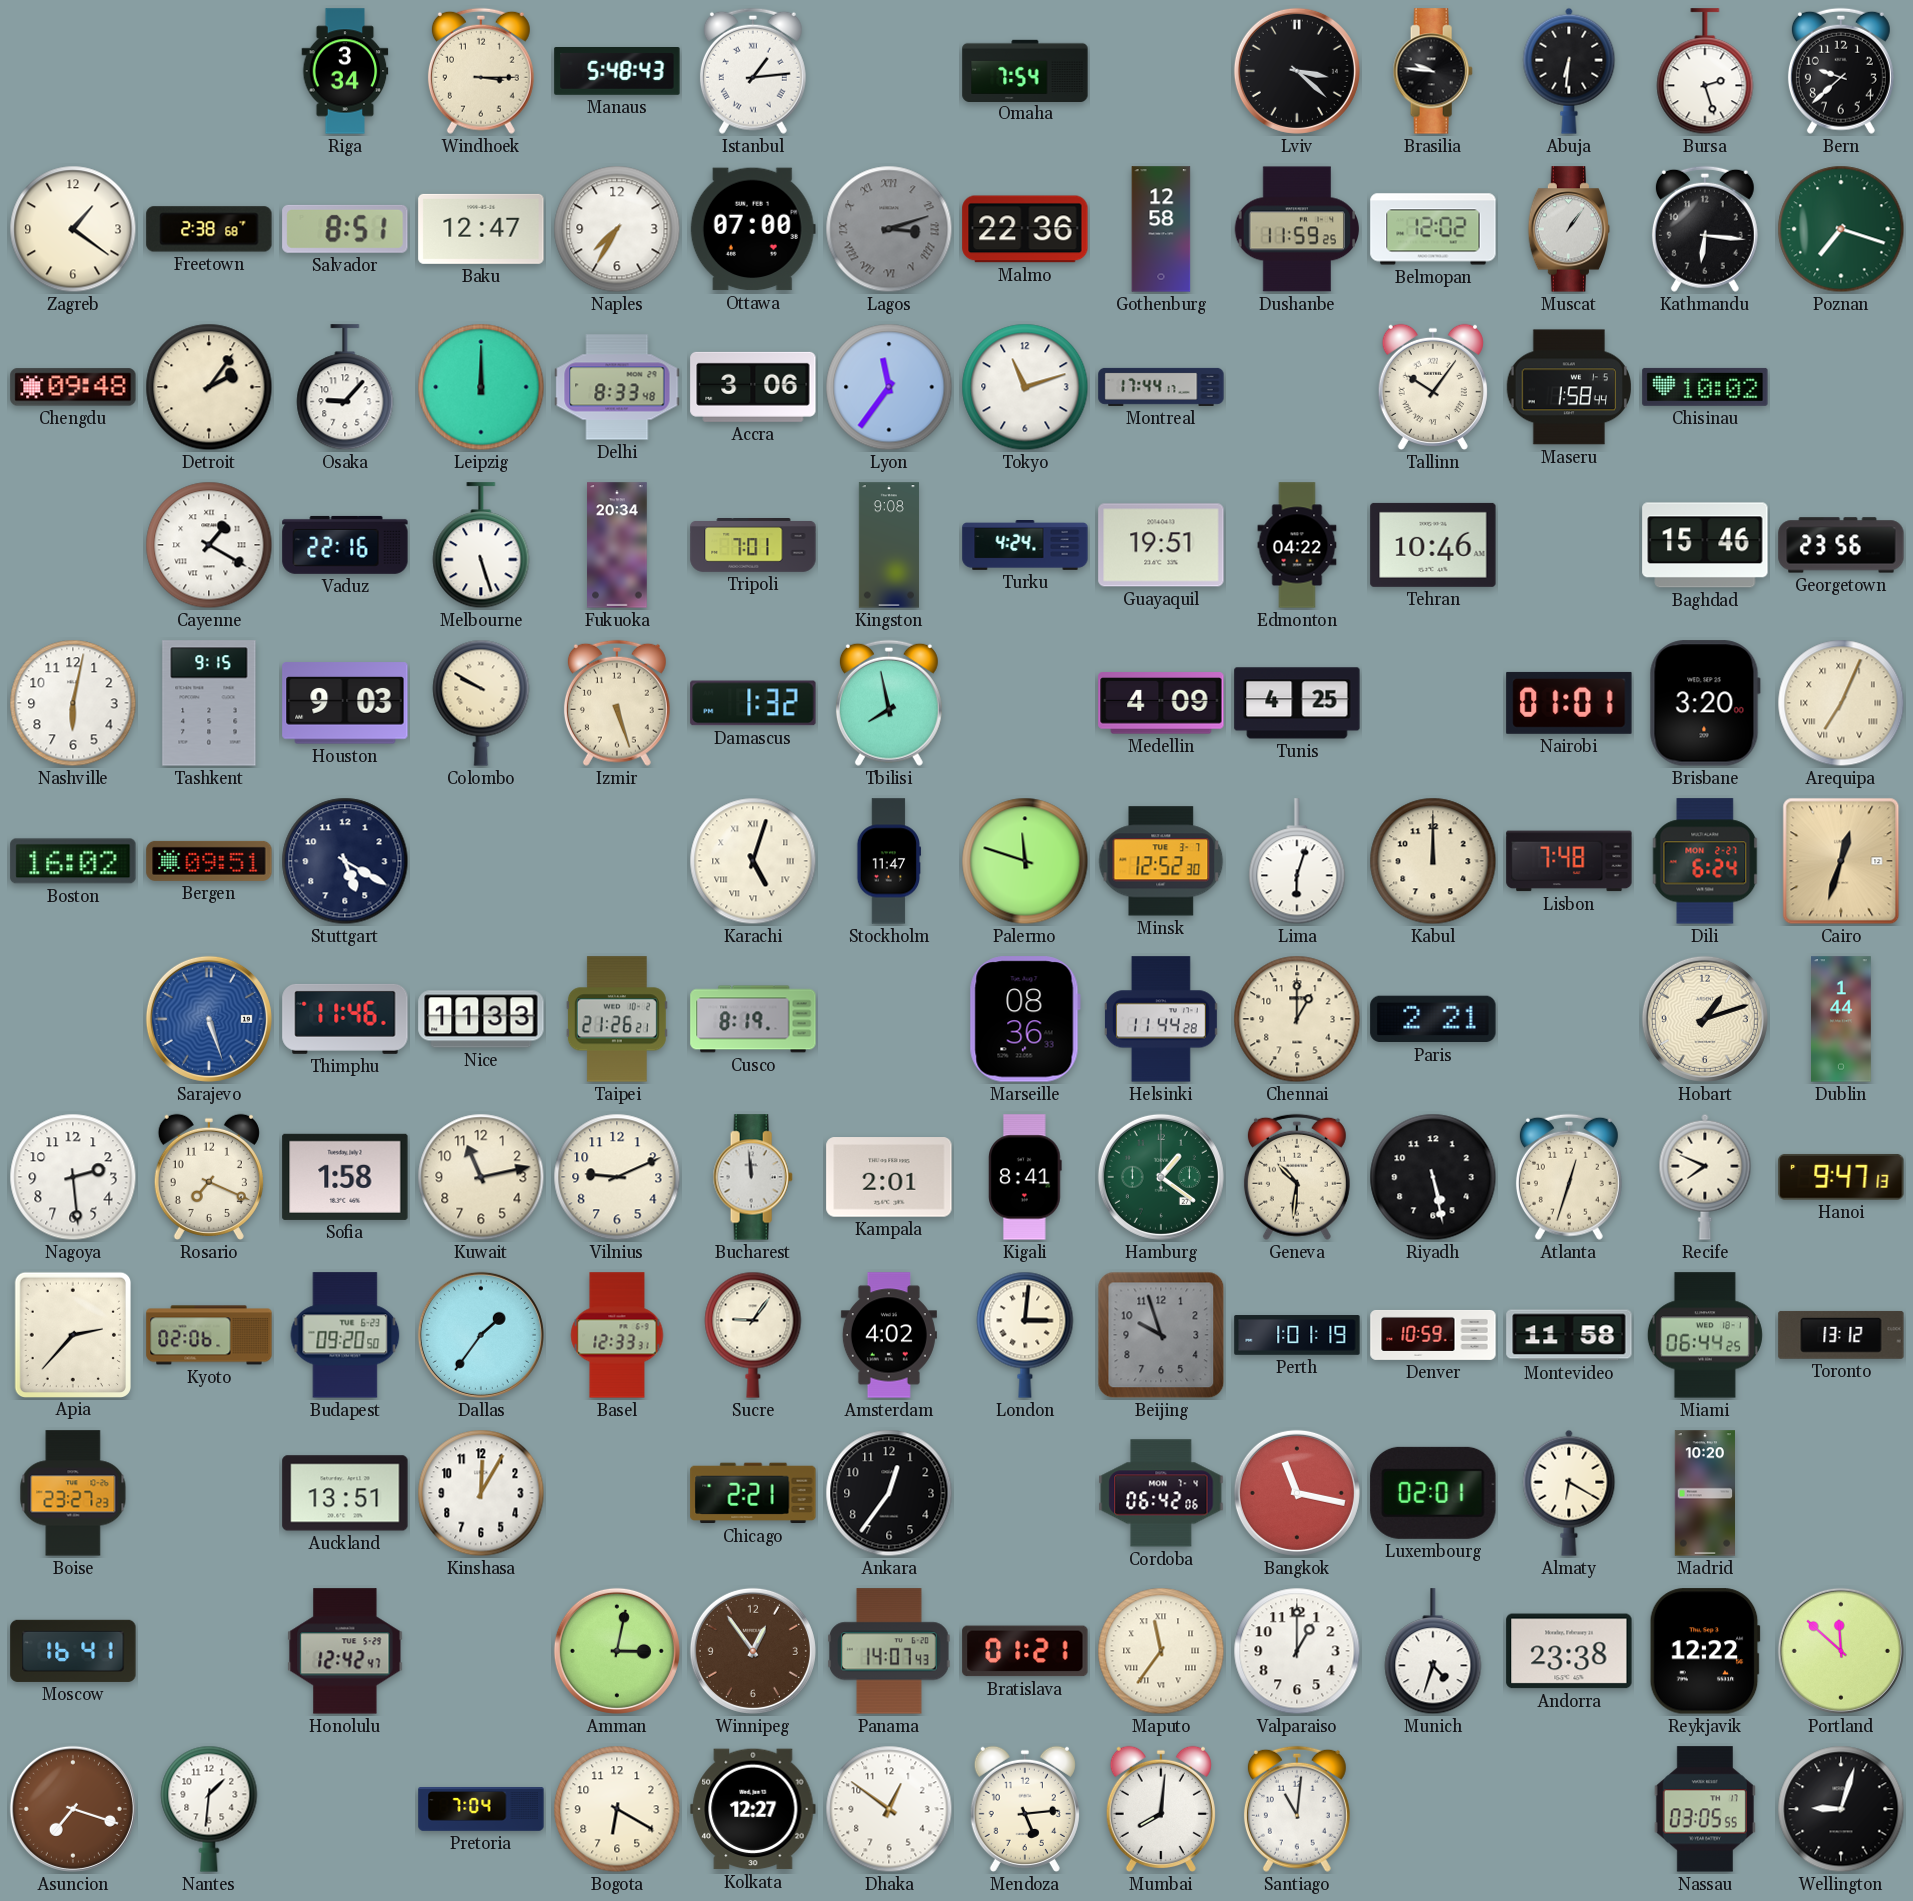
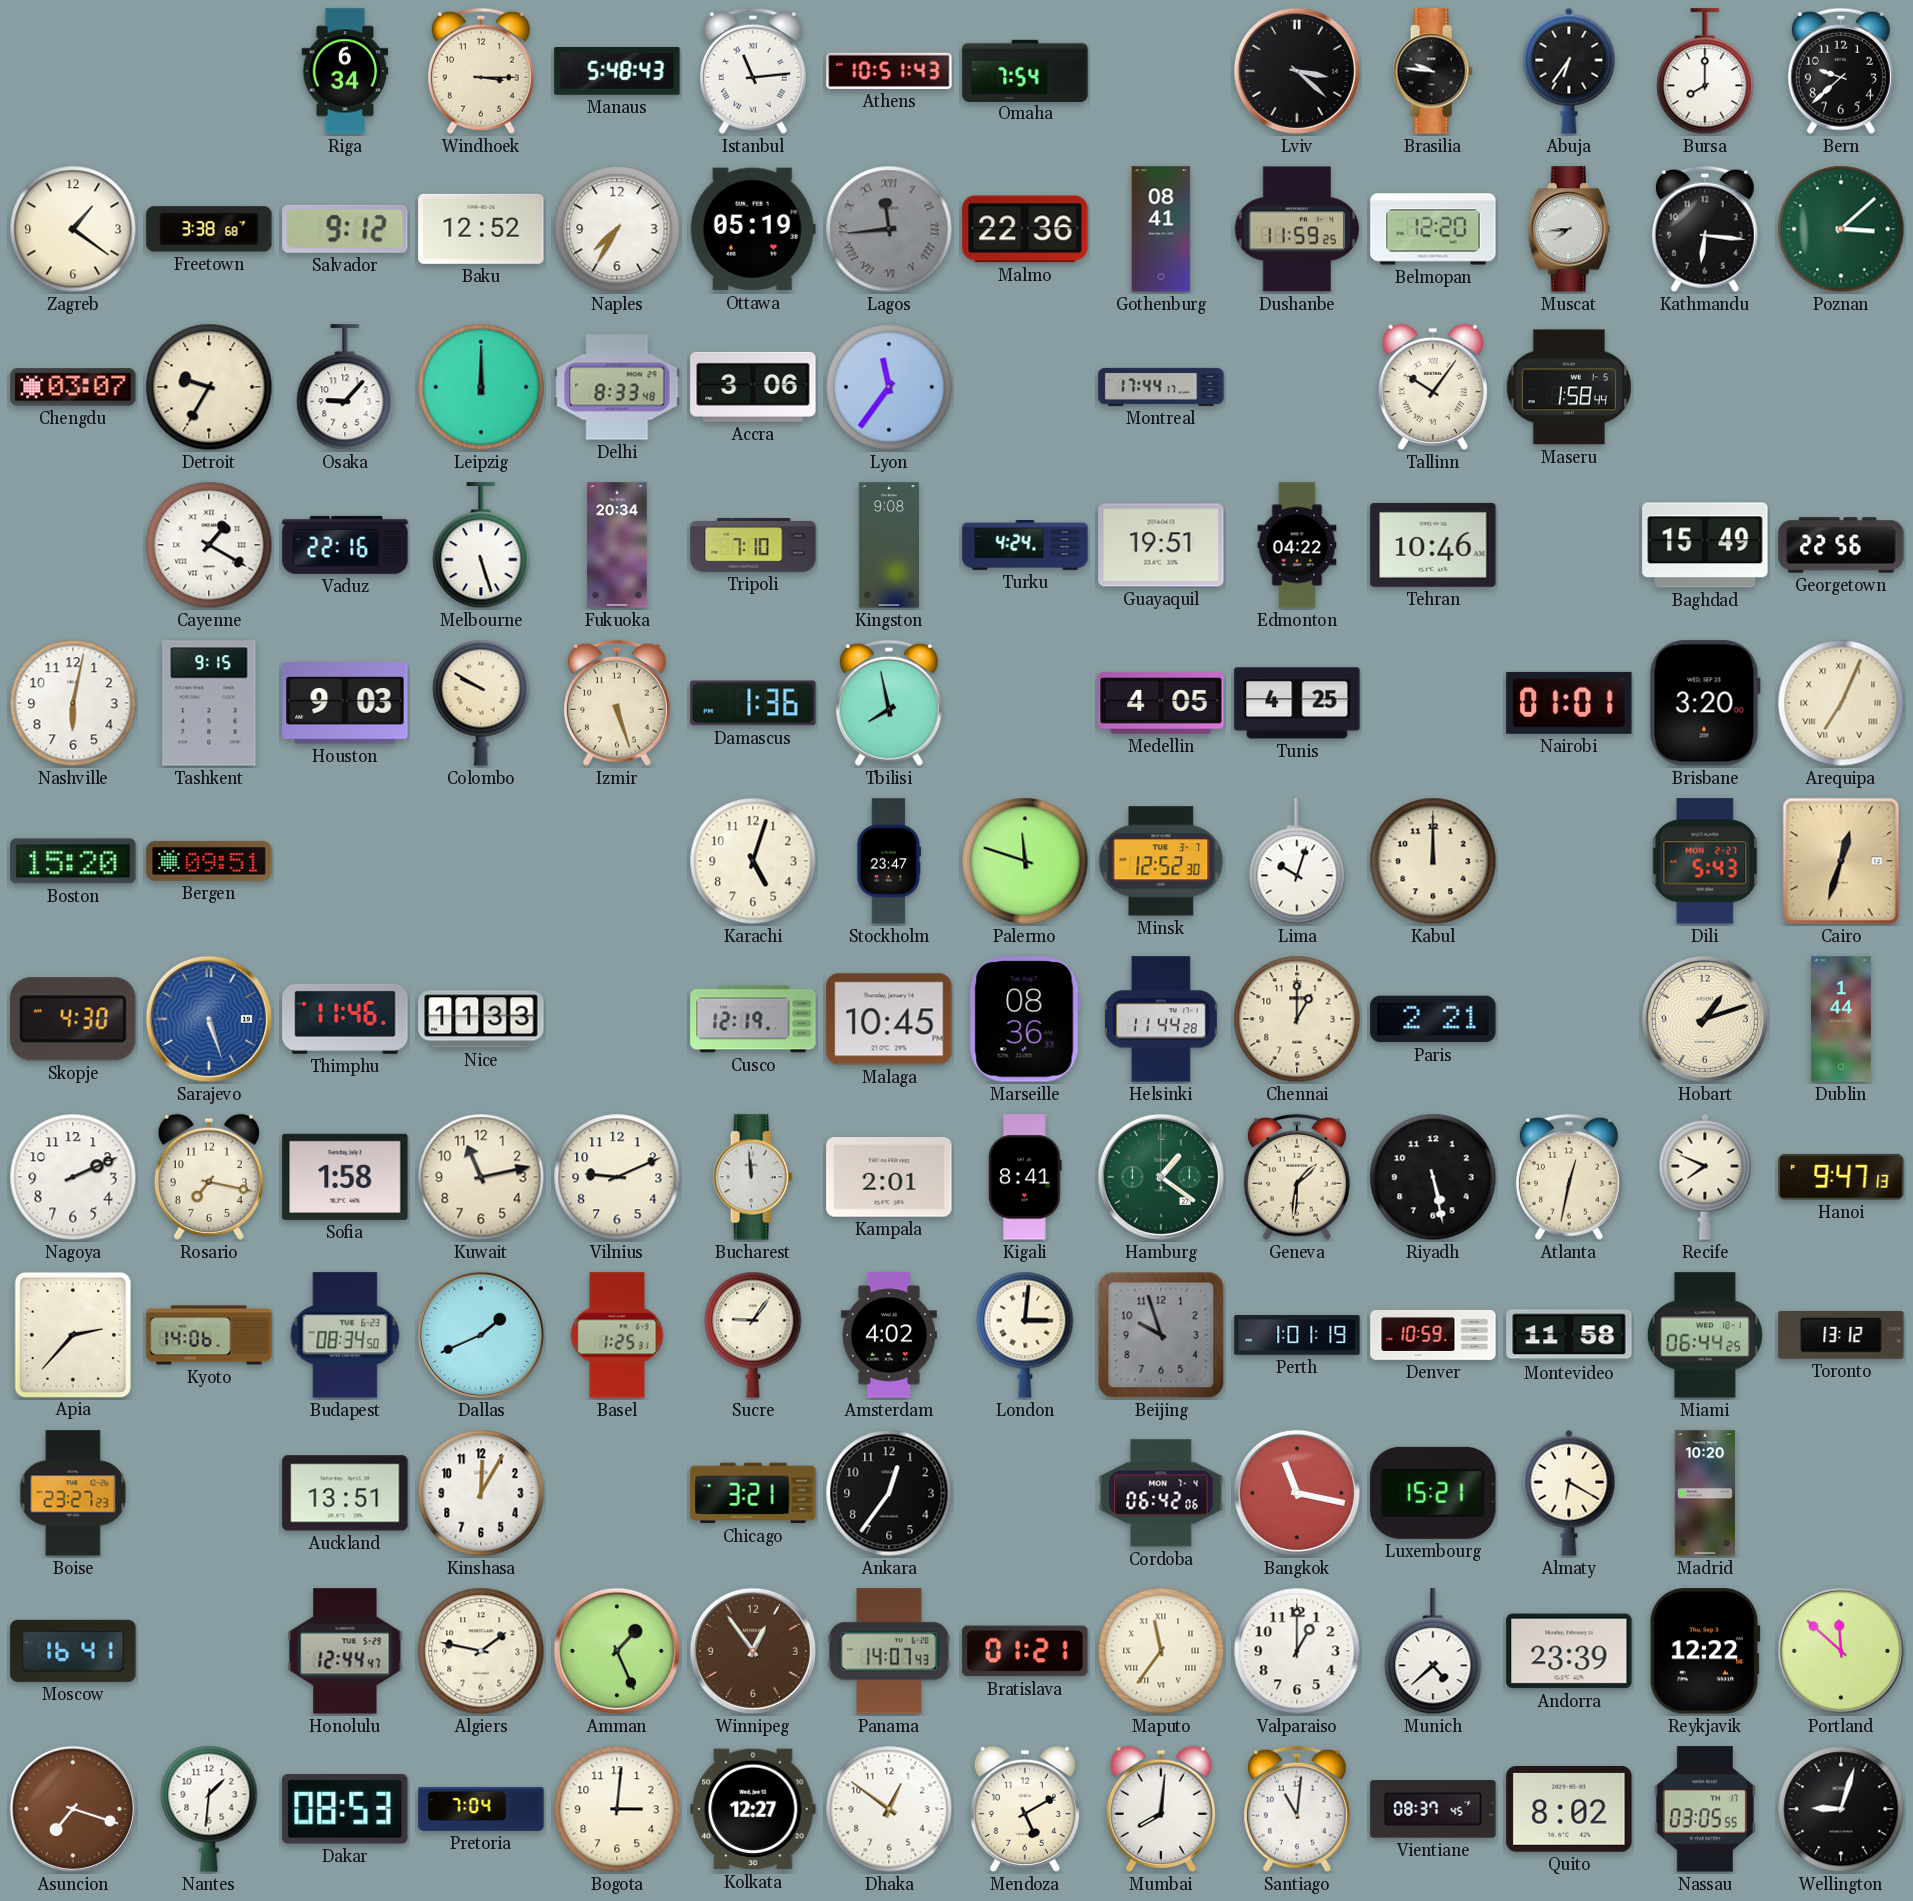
Riga: 3:34 -> 6:34 (345, 71)
Istanbul: 1:14 -> 11:14 (753, 71)
Athens: none -> 10:51 (889, 71)
Abuja: 6:31 -> 6:36 (1569, 71)
Bursa: 2:27 -> 8:00 (1705, 72)
Freetown: 2:38 -> 3:38 (209, 229)
Salvador: 8:51 -> 9:12 (345, 229)
Baku: 12:47 -> 12:52 (481, 229)
Ottawa: 07:00 -> 05:19 (753, 229)
Lagos: 3:12 -> 11:44 (889, 229)
Gothenburg: 12:58 -> 08:41 (1161, 229)
Belmopan: 12:02 -> 12:20 (1433, 229)
Muscat: 1:06 -> 7:44 (1569, 229)
Poznan: 7:18 -> 3:08 (1841, 229)
Chengdu: 09:48 -> 03:07 (73, 387)
Detroit: 2:06 -> 9:35 (209, 387)
Tokyo: 11:12 -> none (1025, 387)
Chisinau: 10:02 -> none (1705, 387)
Tripoli: 7:01 -> 7:10 (753, 546)
Baghdad: 15:46 -> 15:49 (1705, 545)
Georgetown: 23:56 -> 22:56 (1841, 545)
Damascus: 1:32 -> 1:36 (753, 703)
Medellin: 4:09 -> 4:05 (1161, 703)
Boston: 16:02 -> 15:20 (73, 861)
Stuttgart: 5:20 -> none (345, 861)
Karachi numerals: Roman -> Arabic (753, 861)
Stockholm: 11:47 -> 23:47 (888, 861)
Lima: 6:03 -> 10:03 (1297, 862)
Lisbon: 7:48 -> none (1569, 861)
Dili: 6:24 -> 5:43 (1705, 861)
Skopje: none -> 4:30 (73, 1019)
Taipei: 21:26 -> none (617, 1019)
Cusco: 8:19 -> 12:19 (753, 1019)
Malaga: none -> 10:45 (889, 1019)
Nagoya: 2:29 -> 2:11 (73, 1177)
Rosario: 7:19 -> 7:17 (209, 1177)
Geneva: 10:31 -> 1:31 (1297, 1177)
Atlanta: 12:33 -> 12:32 (1569, 1177)
Kyoto: 02:06 -> 14:06 (209, 1335)
Budapest: 09:20 -> 08:34 (345, 1335)
Dallas: 1:36 -> 1:41 (481, 1335)
Basel: 12:33 -> 1:25 (617, 1335)
Chicago: 2:21 -> 3:21 (753, 1493)
Luxembourg: 02:01 -> 15:21 (1433, 1493)
Honolulu: 12:42 -> 12:44 (345, 1651)
Algiers: none -> 1:47 (481, 1651)
Amman: 3:02 -> 1:26 (617, 1651)
Munich: 4:33 -> 4:38 (1433, 1652)
Andorra: 23:38 -> 23:39 (1569, 1651)
Dakar: none -> 08:53 (345, 1810)
Bogota: 6:20 -> 3:01 (617, 1809)
Mendoza: 5:14 -> 5:10 (1025, 1809)
Vientiane: none -> 08:37 (1433, 1809)
Quito: none -> 8:02 (1569, 1809)
